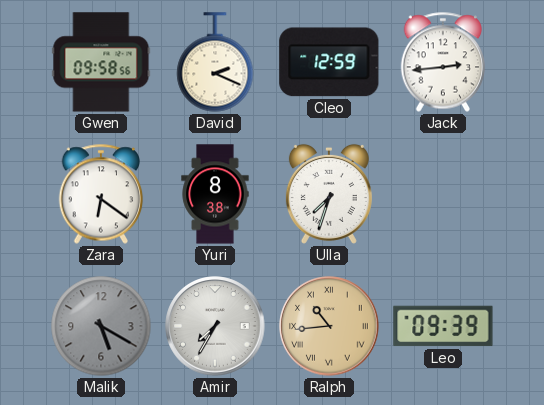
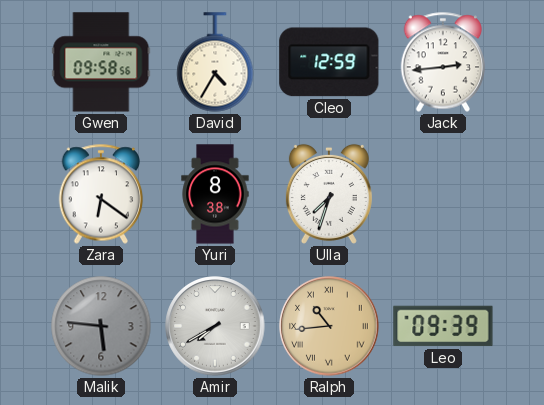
David: 2:19 -> 4:35 (215, 62)
Malik: 5:20 -> 5:46 (101, 326)
Amir: 7:35 -> 7:40 (215, 326)
